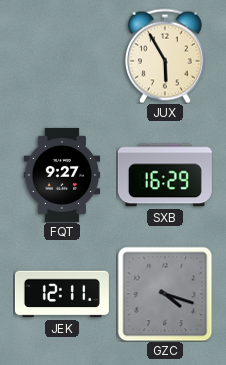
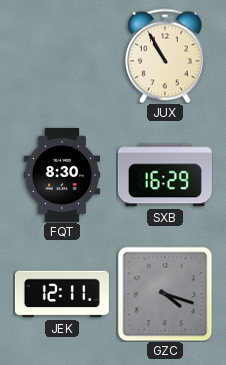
JUX: 5:55 -> 10:55 (166, 56)
FQT: 9:27 -> 8:30 (62, 175)
